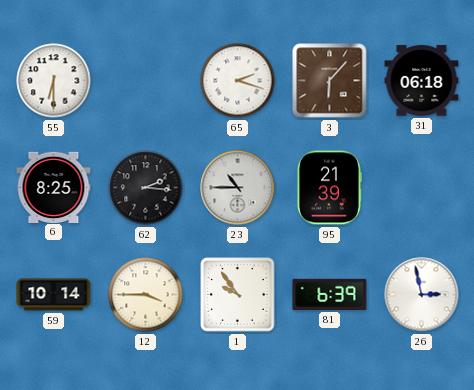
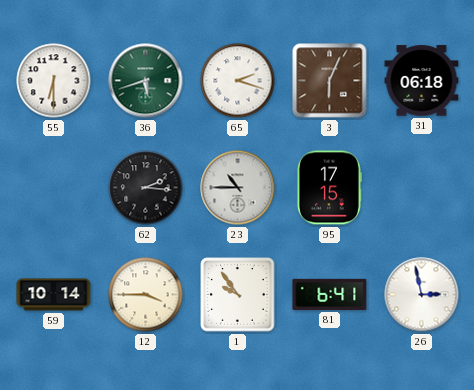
36: none -> 5:42 (146, 81)
3: 6:07 -> 6:04 (330, 81)
6: 8:25 -> none (54, 187)
95: 21:39 -> 17:15 (329, 188)
81: 6:39 -> 6:41 (330, 294)
